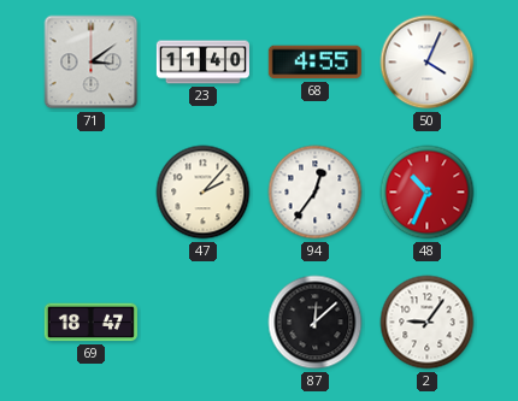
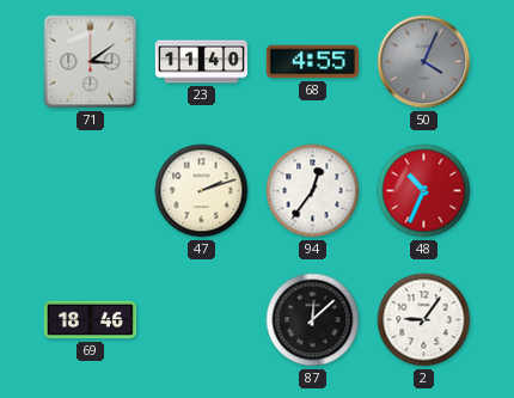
50 dial: white -> grey (424, 62)
47: 2:07 -> 2:12 (202, 191)
69: 18:47 -> 18:46 (90, 320)
